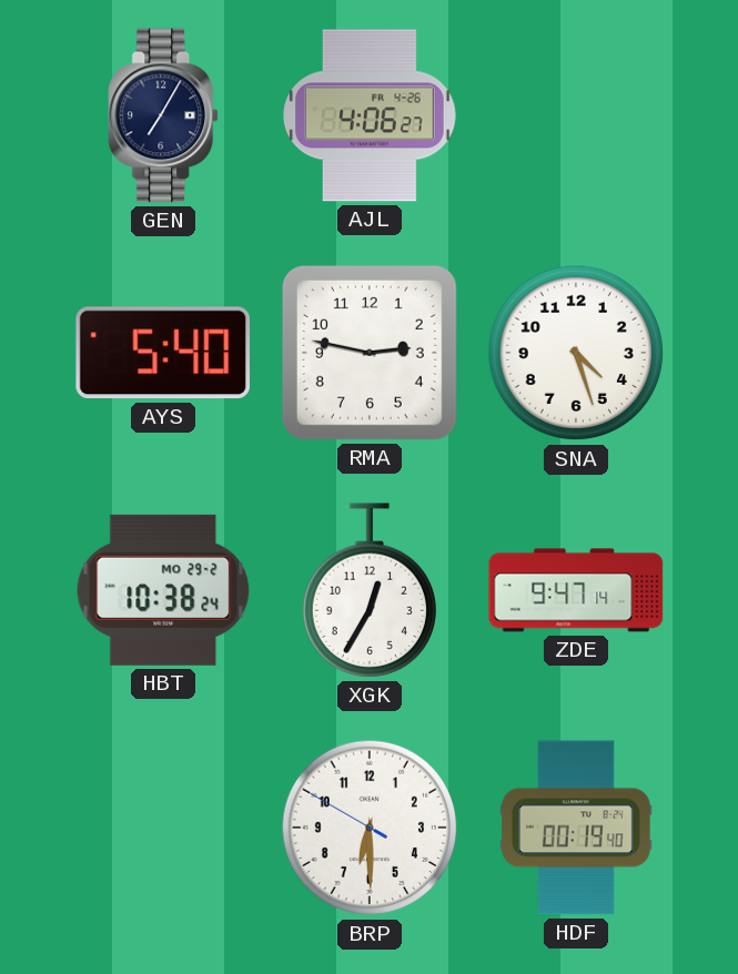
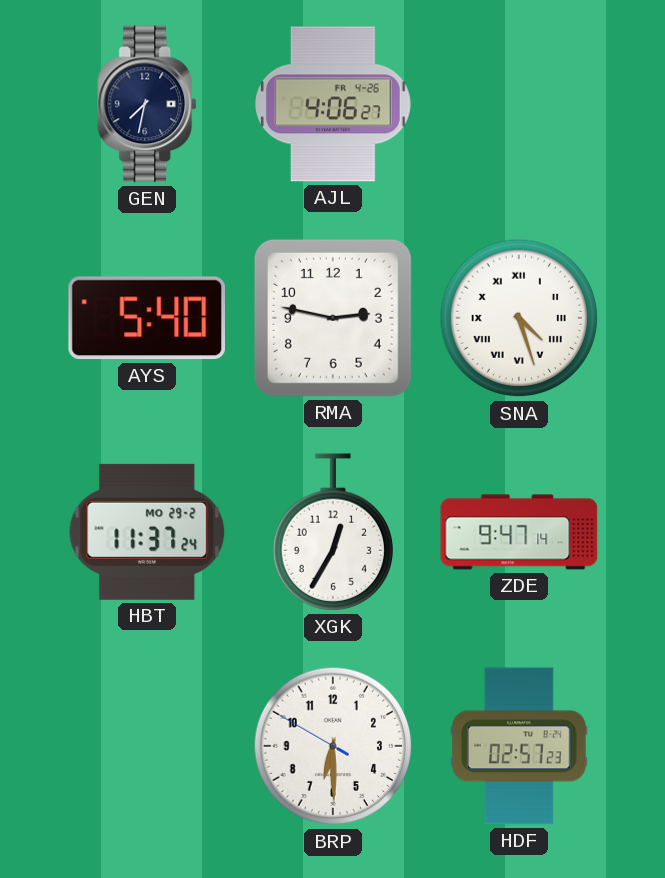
GEN: 7:05 -> 7:32 (148, 104)
SNA numerals: Arabic -> Roman (519, 318)
HBT: 10:38 -> 11:37 (147, 532)
HDF: 00:19 -> 02:57 (519, 746)
